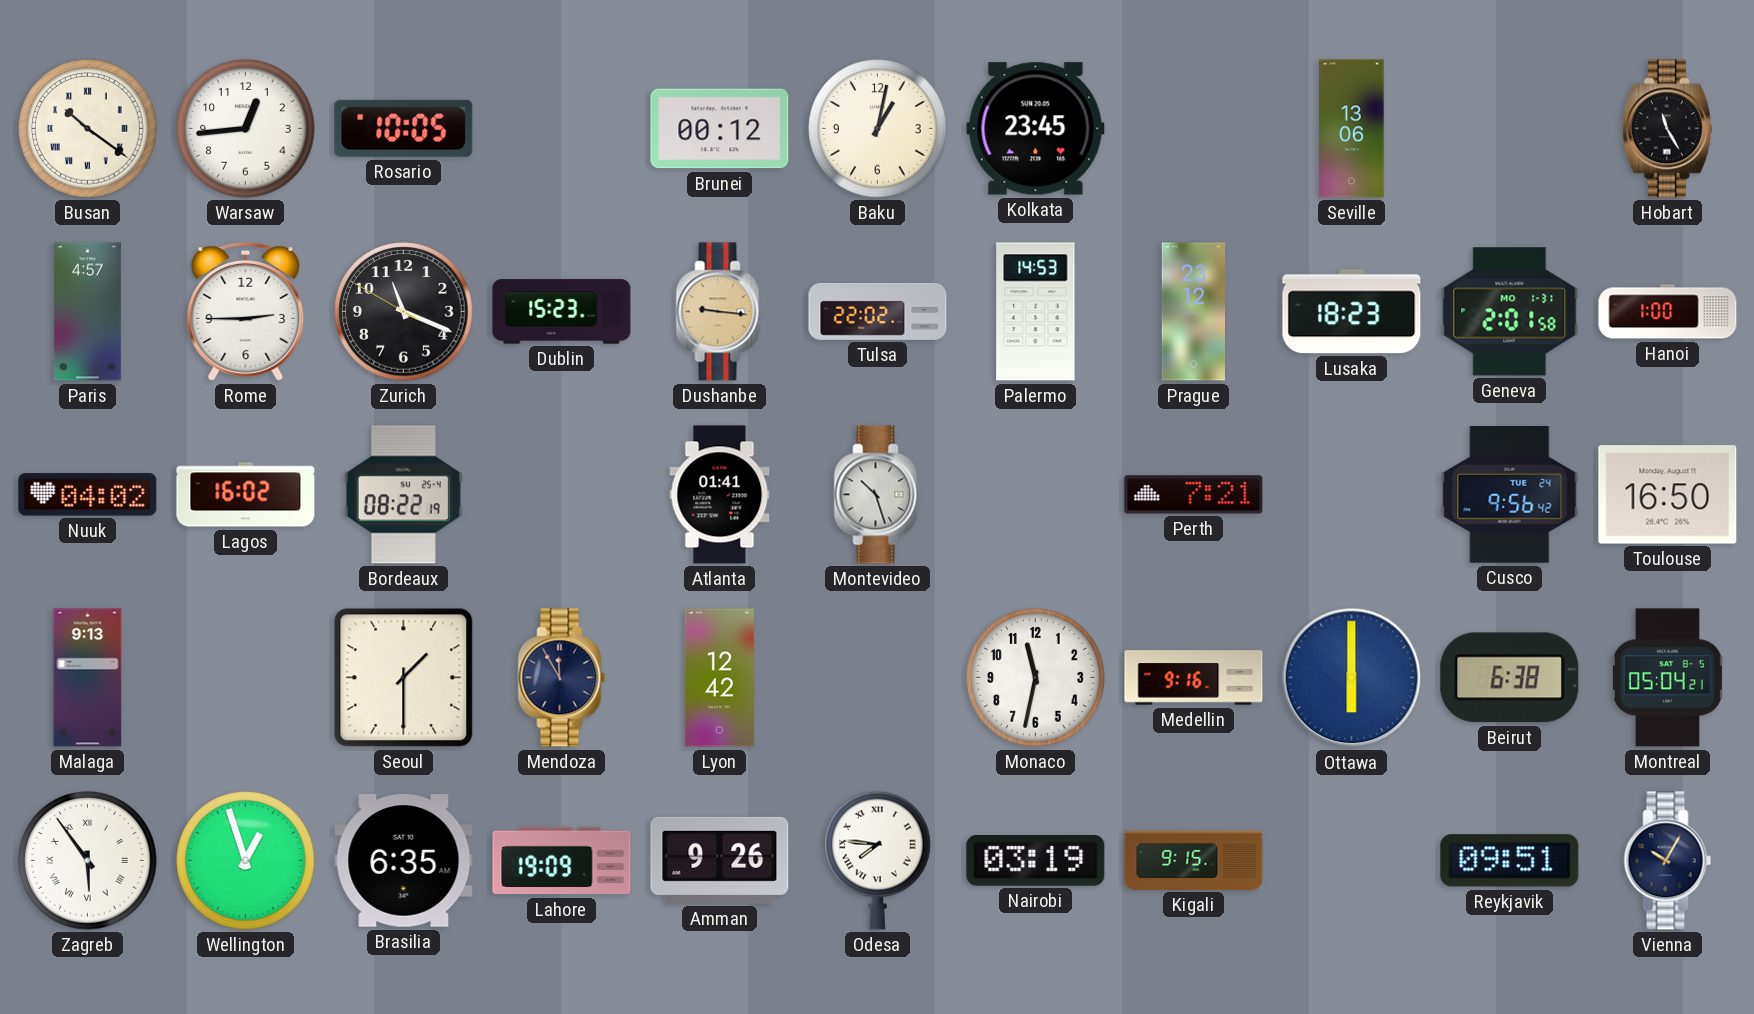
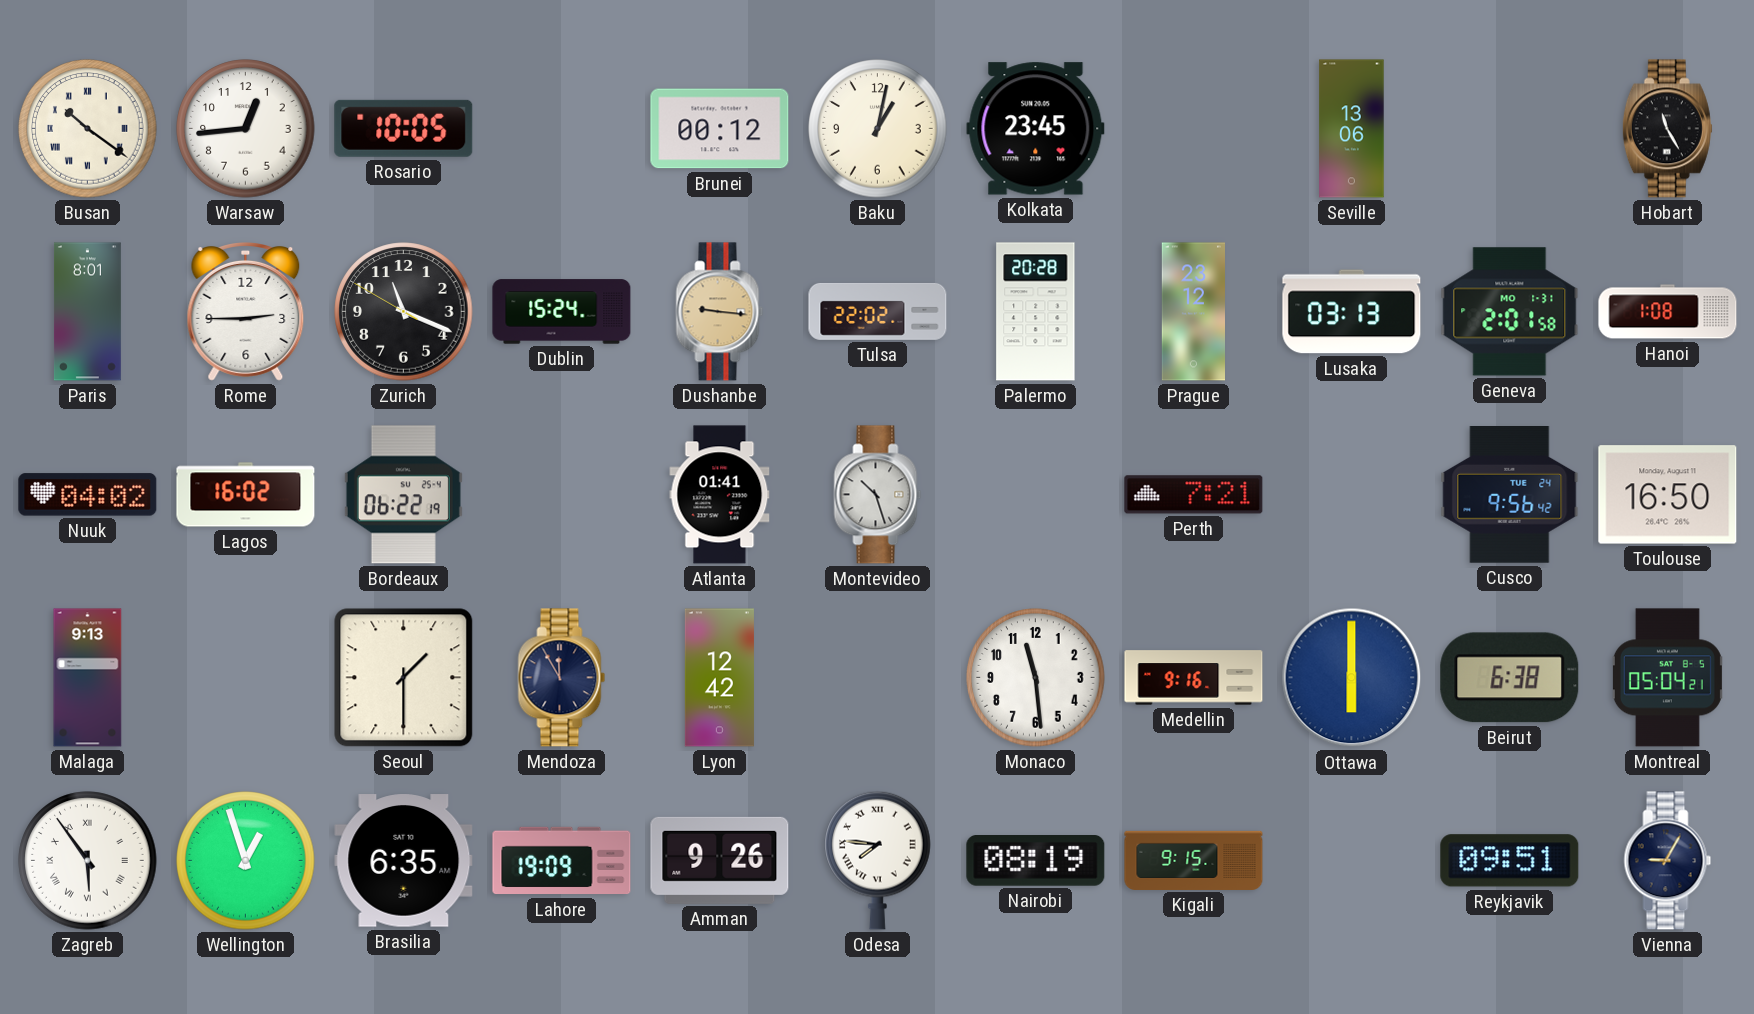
Paris: 4:57 -> 8:01 (87, 312)
Dublin: 15:23 -> 15:24 (562, 312)
Palermo: 14:53 -> 20:28 (1036, 312)
Lusaka: 18:23 -> 03:13 (1352, 312)
Hanoi: 1:00 -> 1:08 (1668, 312)
Bordeaux: 08:22 -> 06:22 (403, 495)
Monaco: 11:32 -> 11:29 (1036, 678)
Nairobi: 03:19 -> 08:19 (1036, 861)
Vienna: 10:05 -> 9:05 (1668, 861)
